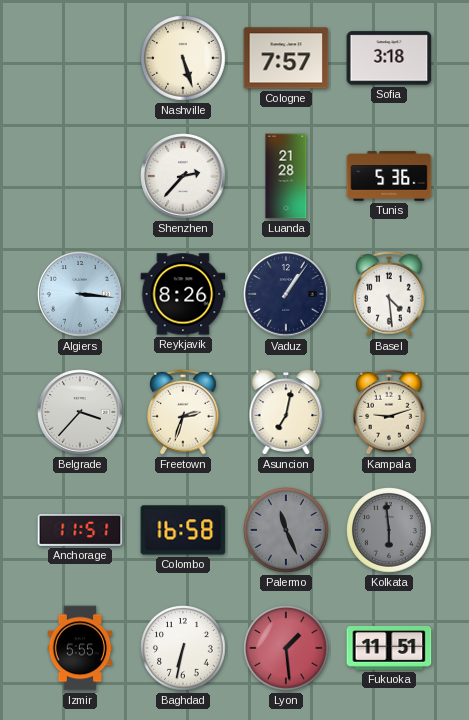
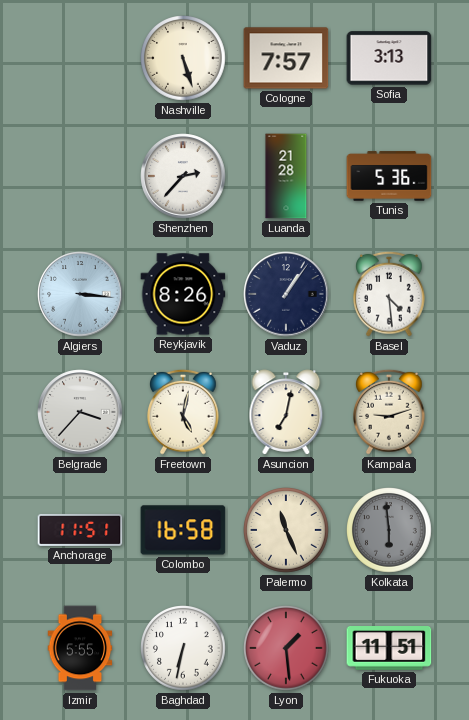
Sofia: 3:18 -> 3:13 (389, 58)
Freetown: 2:33 -> 5:02 (184, 412)
Palermo dial: grey -> cream (287, 531)
